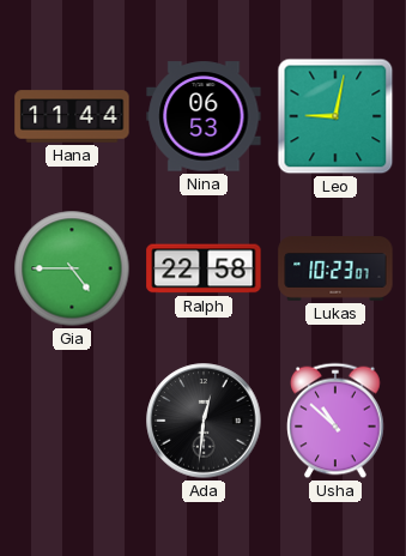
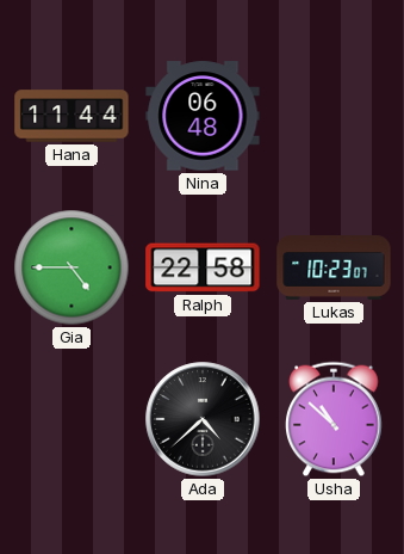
Nina: 06:53 -> 06:48 (203, 116)
Leo: 9:02 -> none (335, 116)
Ada: 12:31 -> 4:38 (203, 419)
